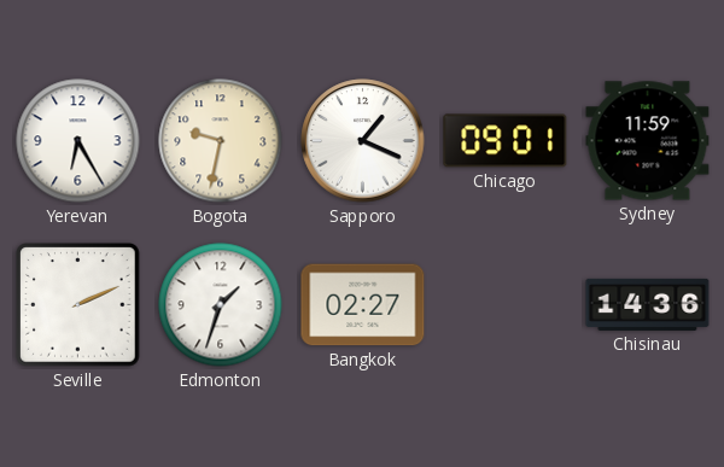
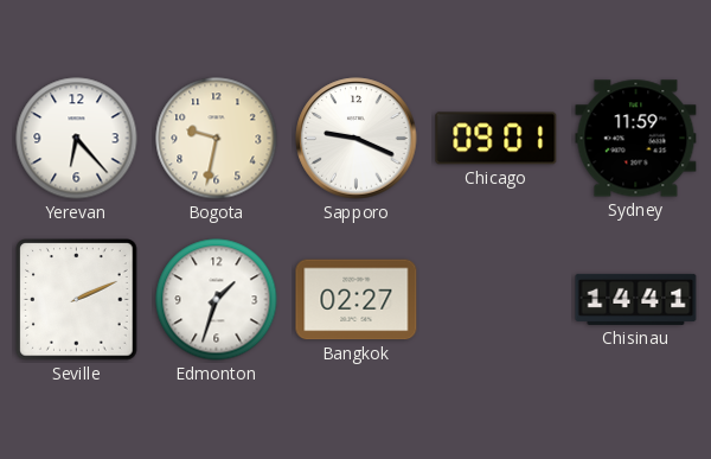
Yerevan: 6:25 -> 6:23 (77, 139)
Sapporo: 1:19 -> 9:19 (357, 139)
Chisinau: 14:36 -> 14:41 (636, 299)
